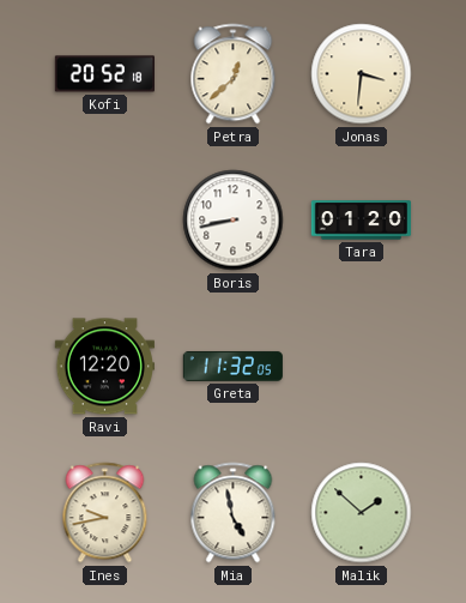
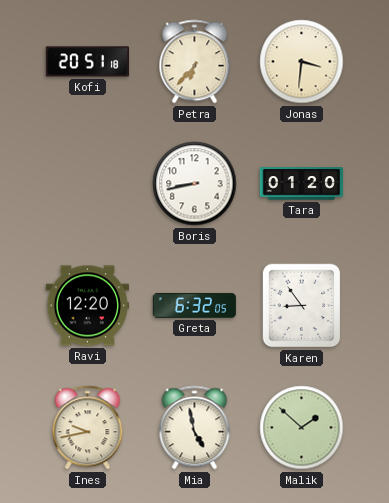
Kofi: 20:52 -> 20:51 (87, 62)
Petra: 12:38 -> 6:37 (195, 62)
Greta: 11:32 -> 6:32 (194, 305)
Karen: none -> 8:54 (302, 306)
